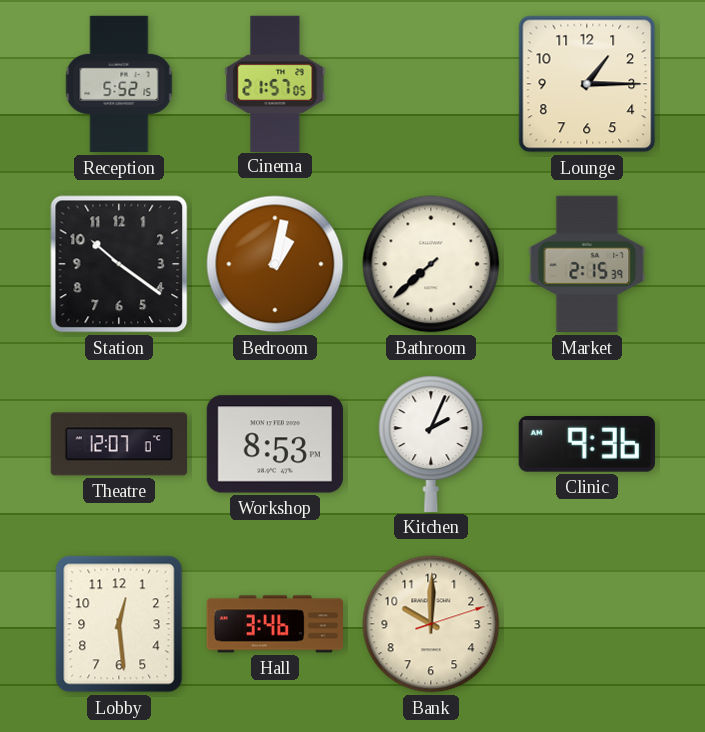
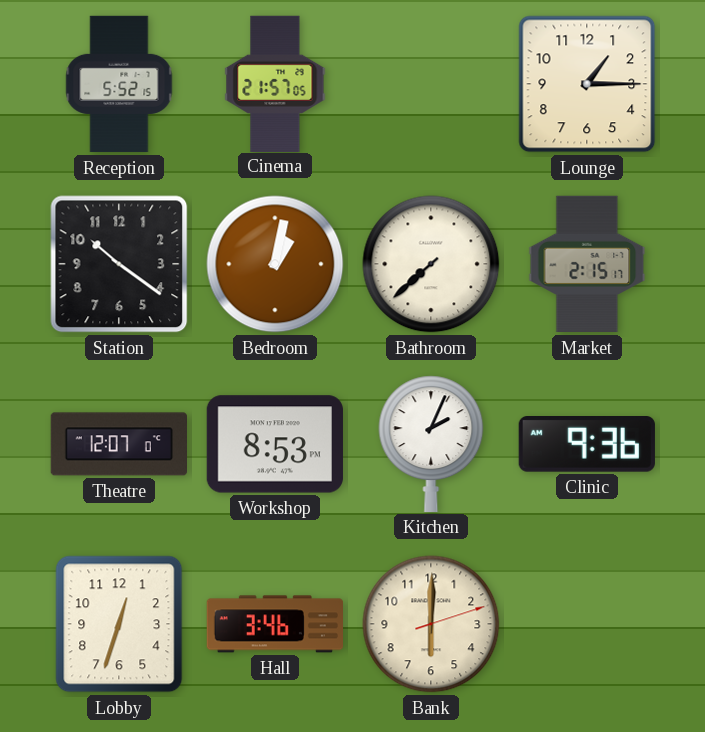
Market: 2:15:39 -> 2:15:17 (587, 264)
Lobby: 12:29 -> 12:33 (119, 624)
Bank: 10:00 -> 6:00 (431, 624)
